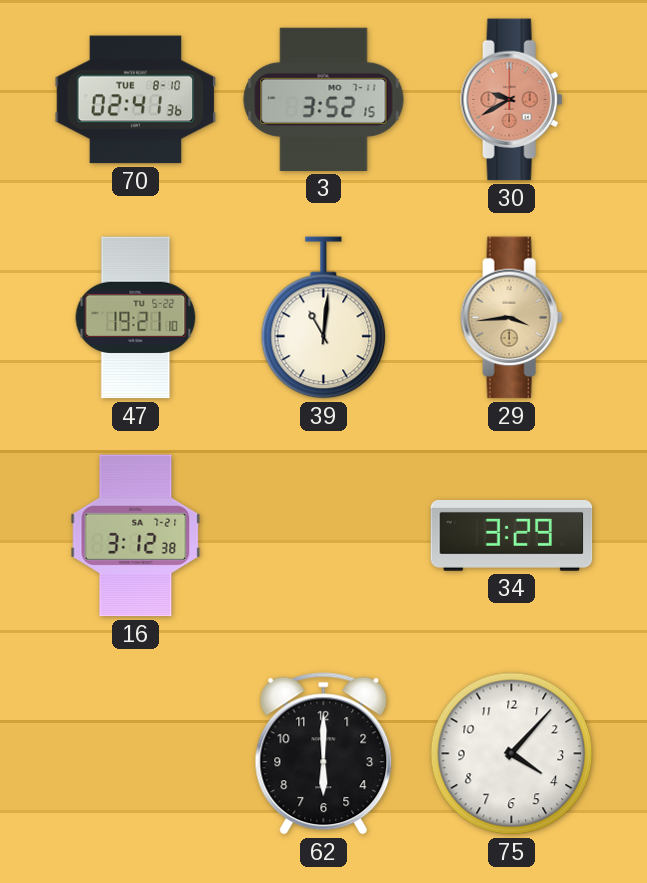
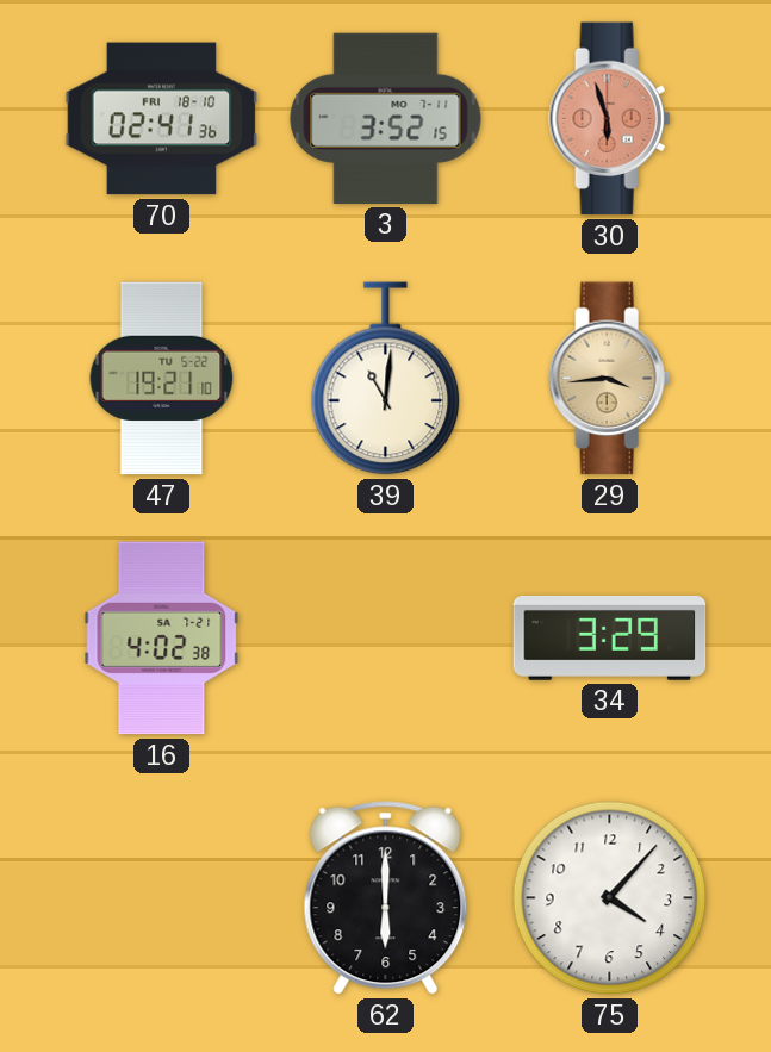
70 date: TUE 8-10 -> FRI 18-10 (162, 119)
30: 9:40 -> 5:57 (610, 119)
16: 3:12 -> 4:02 (162, 639)
